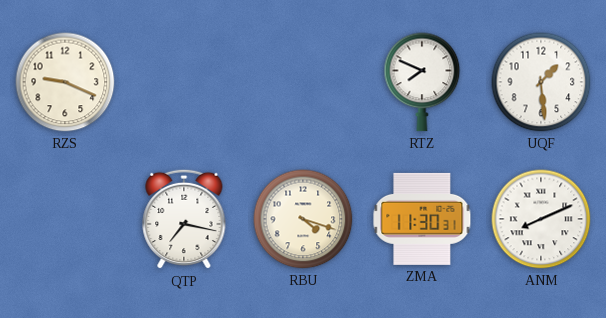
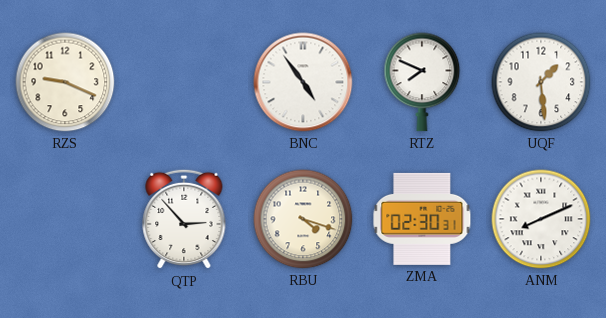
BNC: none -> 4:54 (303, 82)
QTP: 7:17 -> 2:53 (184, 219)
ZMA: 11:30 -> 02:30 (422, 219)
